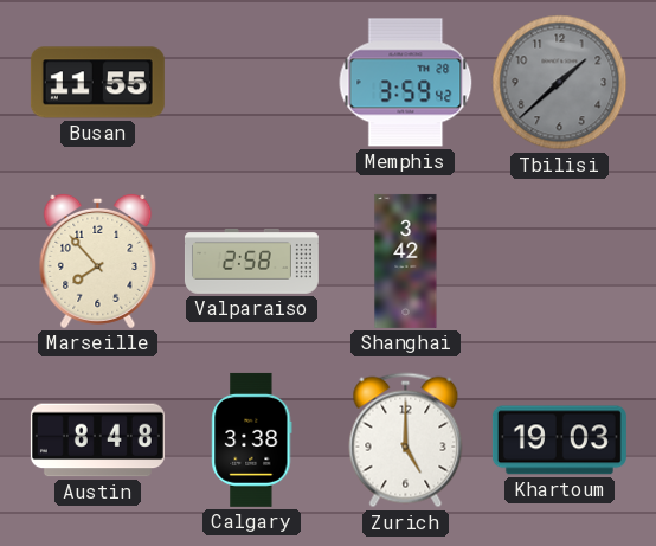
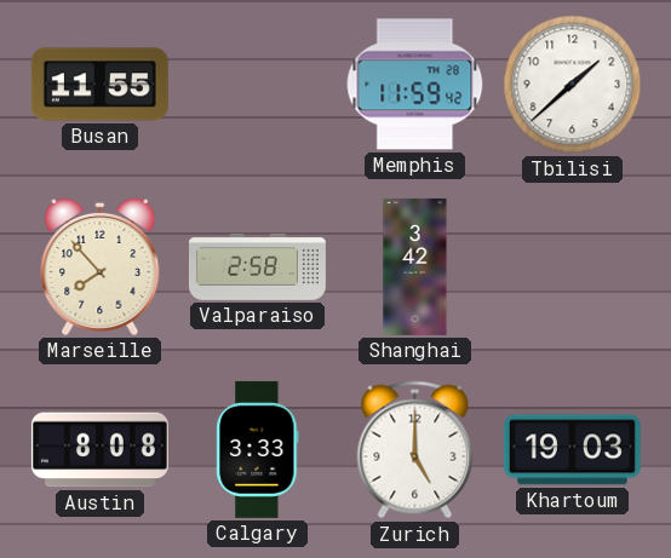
Memphis: 3:59 -> 11:59 (415, 85)
Tbilisi dial: grey -> white (573, 85)
Austin: 8:48 -> 8:08 (99, 450)
Calgary: 3:38 -> 3:33 (258, 449)
